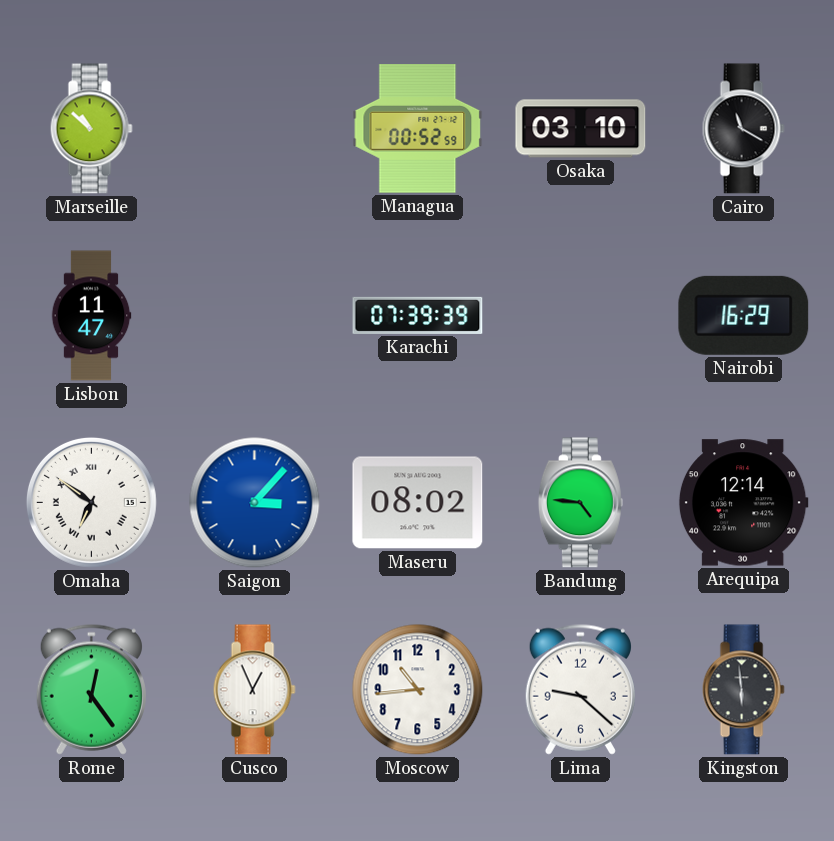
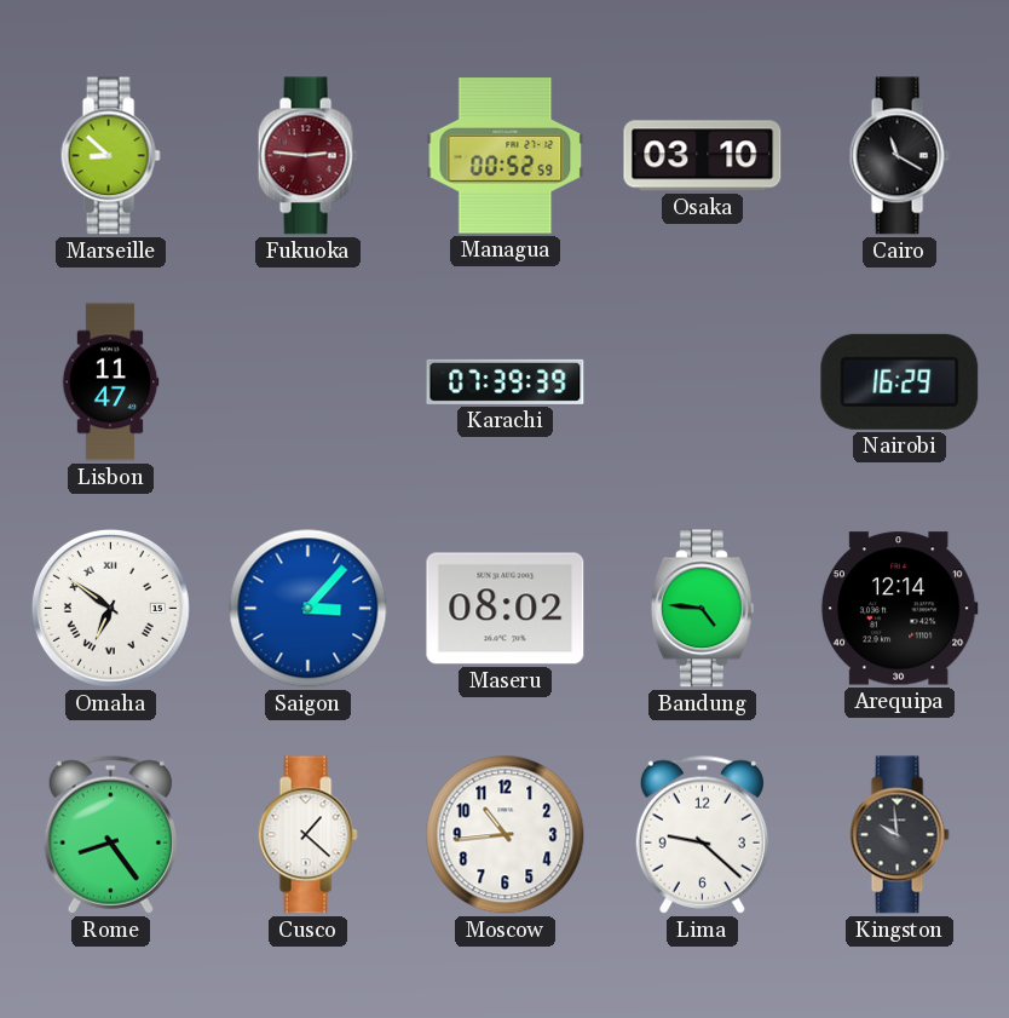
Marseille: 10:52 -> 8:52 (110, 156)
Fukuoka: none -> 2:46 (307, 156)
Rome: 12:24 -> 8:24 (110, 834)
Cusco: 12:56 -> 1:22 (307, 835)
Kingston: 5:59 -> 9:59 (899, 835)
